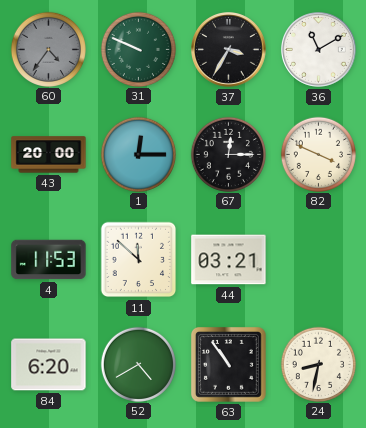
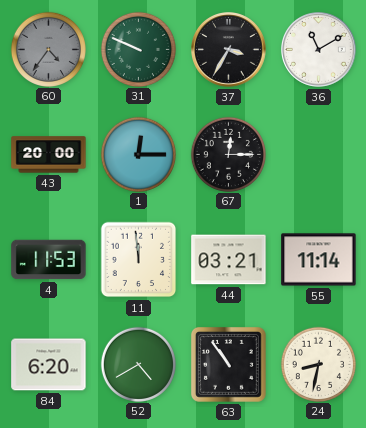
82: 3:49 -> none (318, 154)
11: 11:52 -> 11:59 (139, 260)
55: none -> 11:14 (319, 260)
